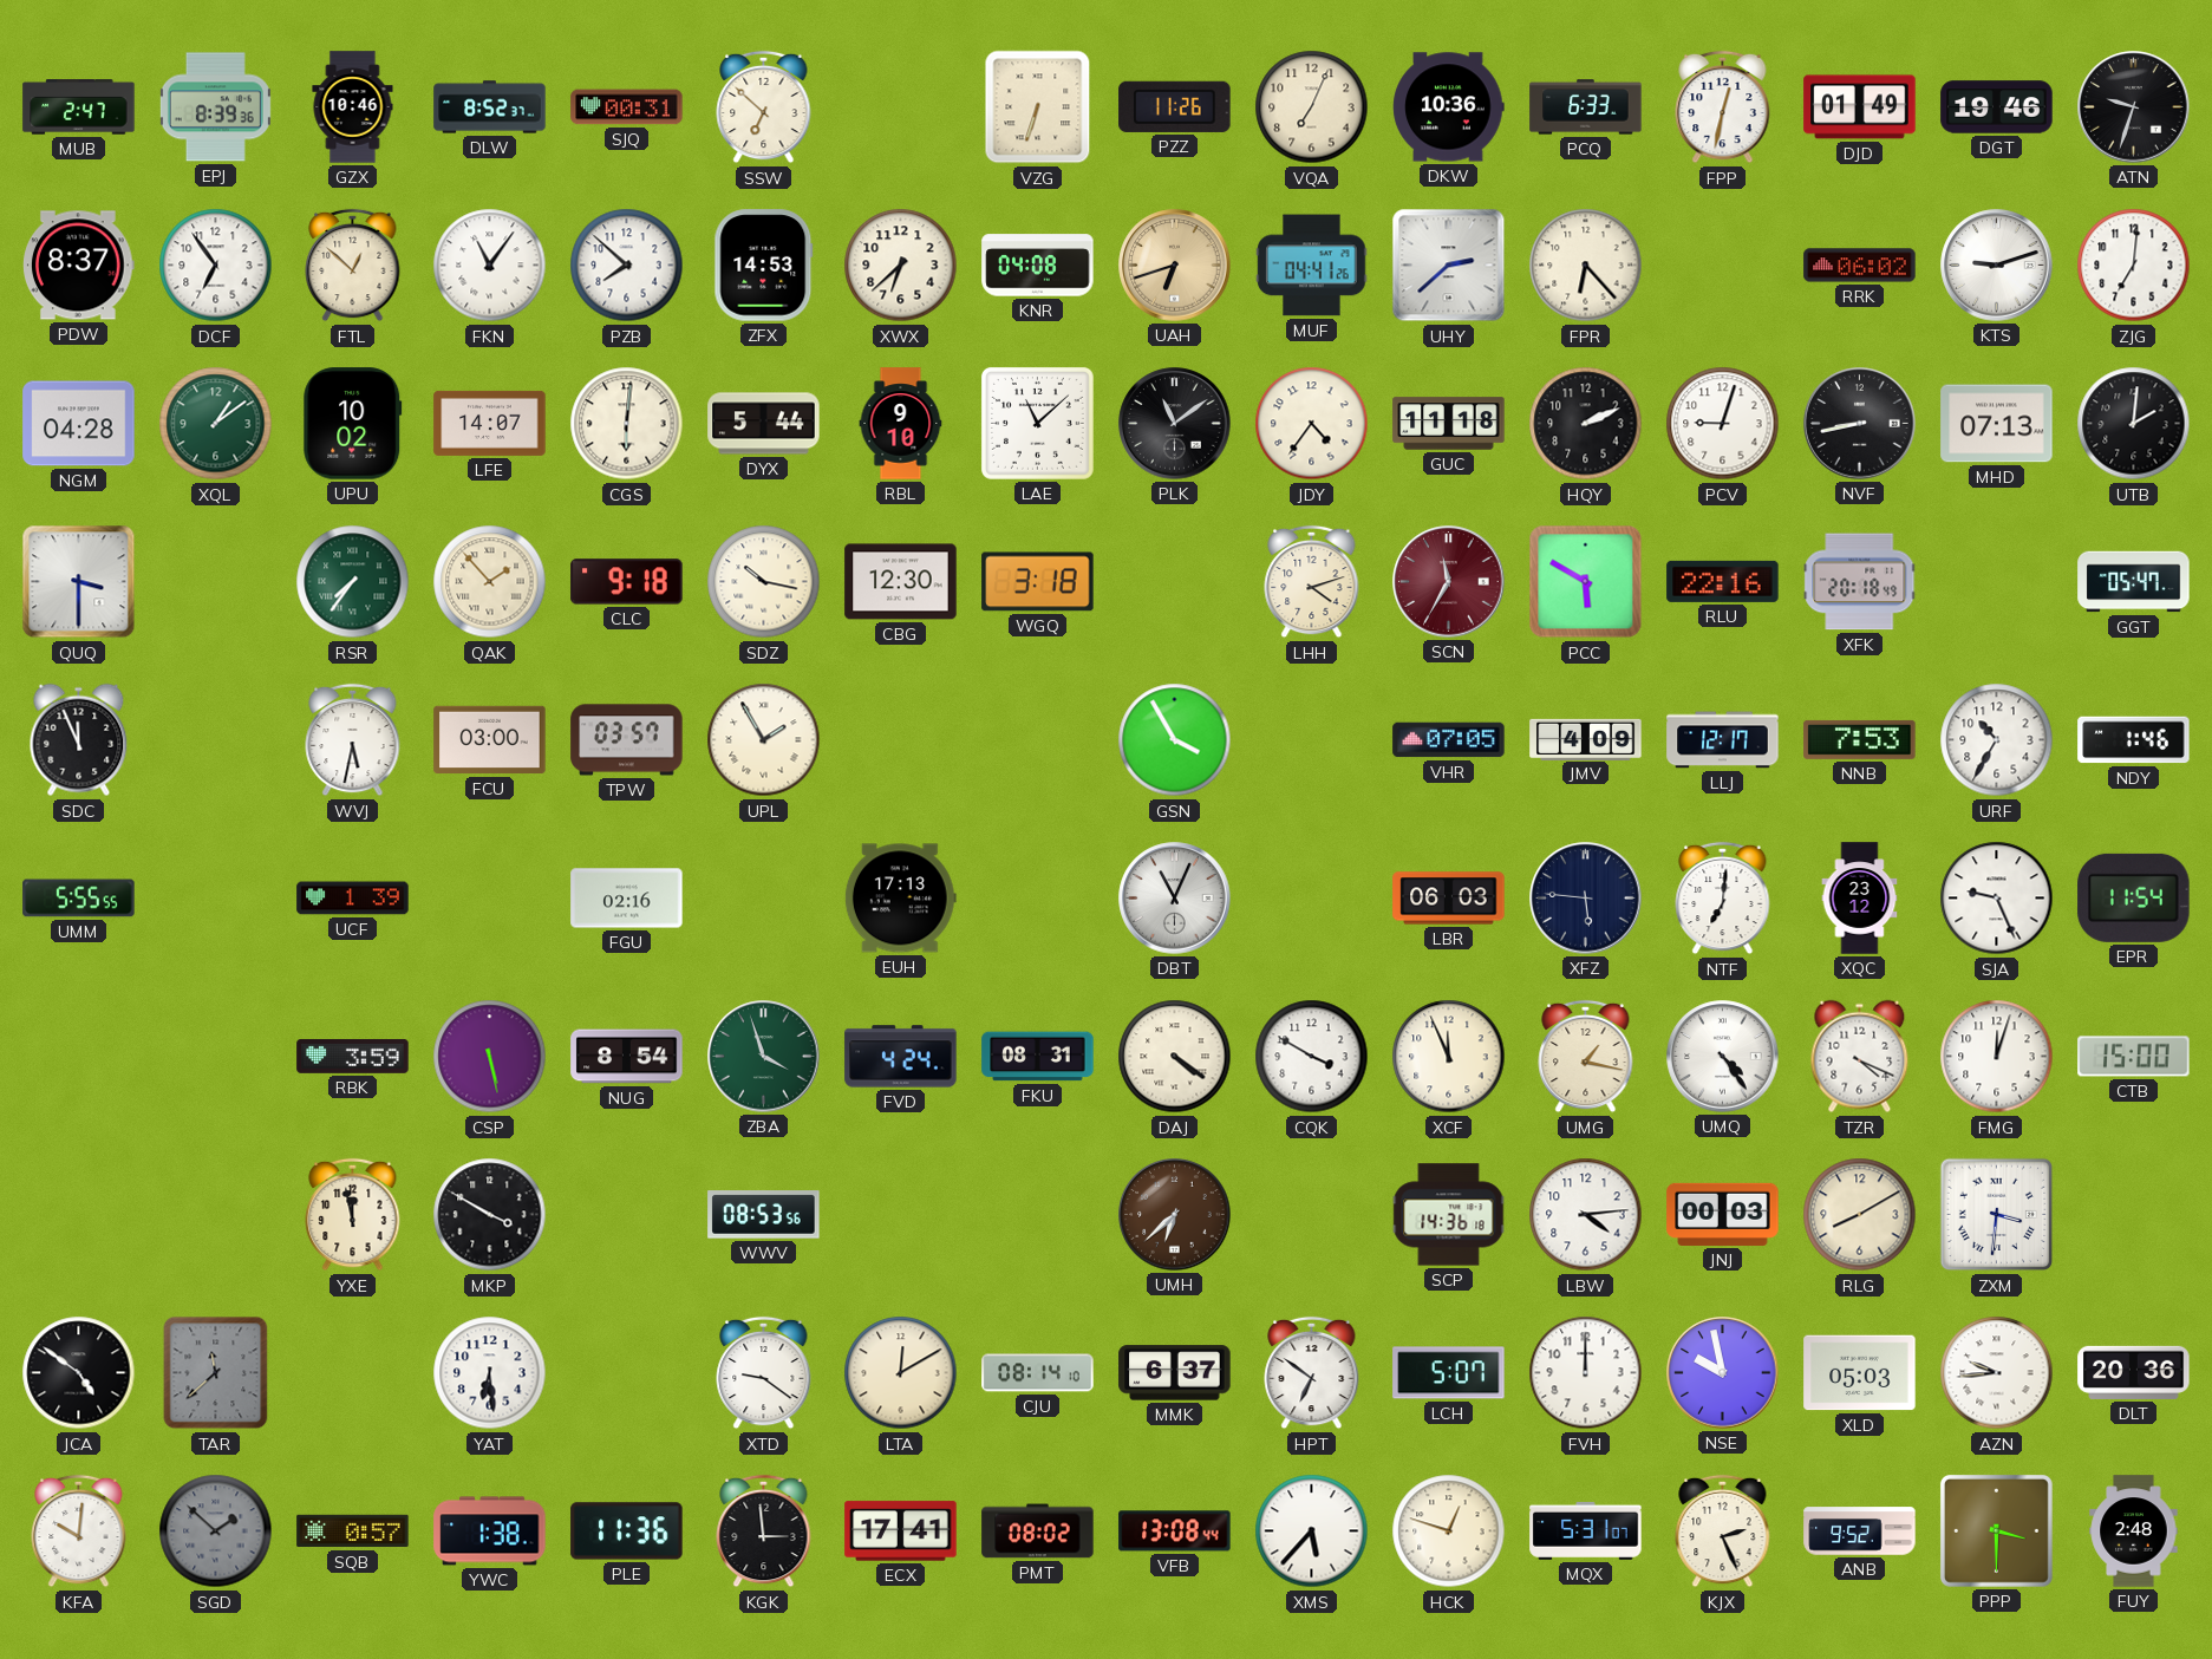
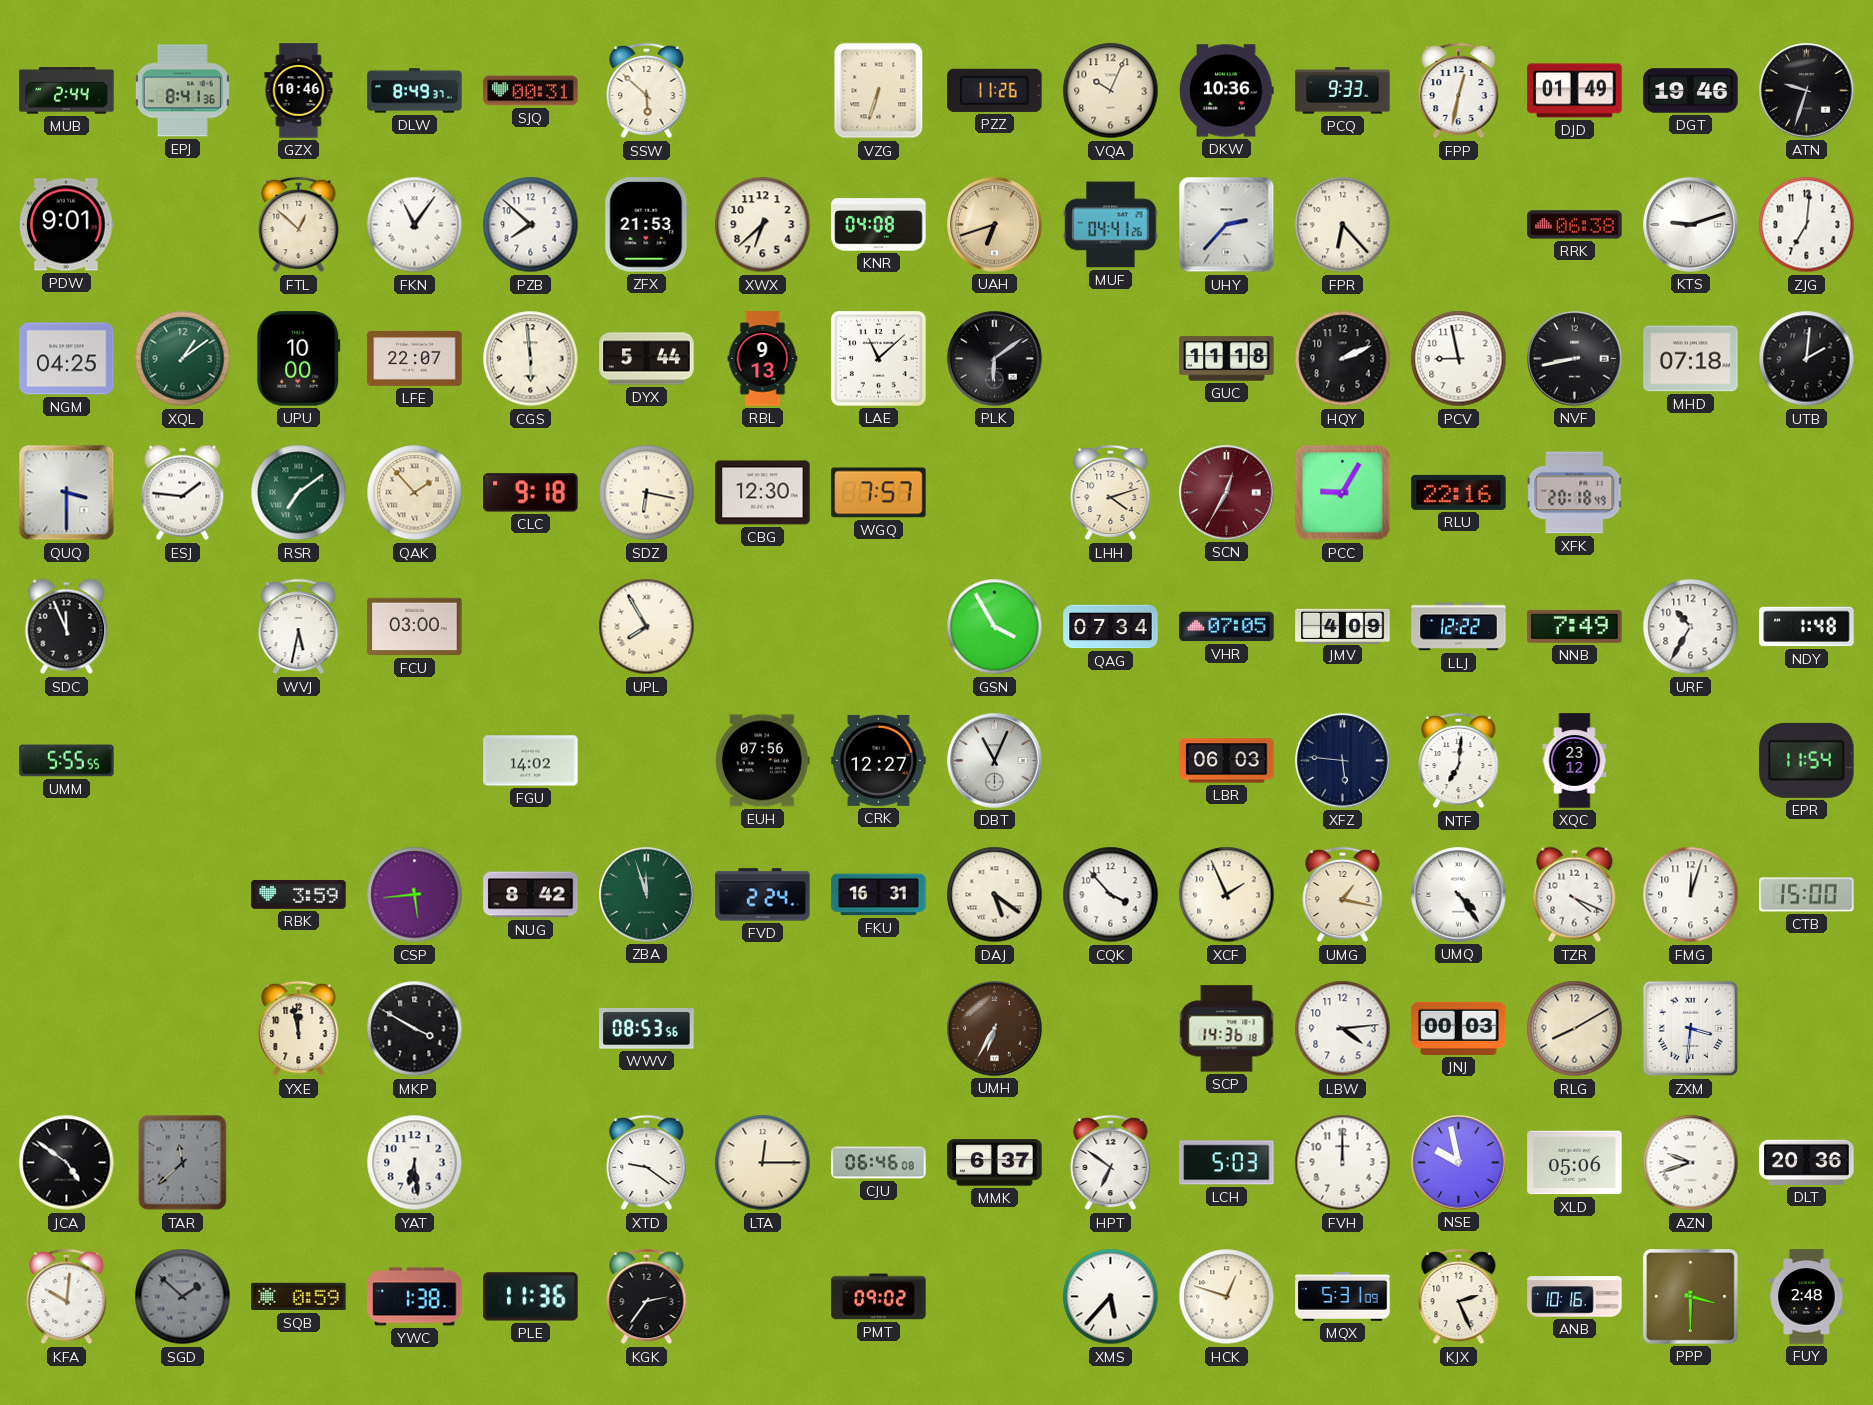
MUB: 2:47 -> 2:44 (67, 91)
EPJ: 8:39 -> 8:41 (182, 91)
DLW: 8:52 -> 8:49 (415, 91)
SSW: 6:52 -> 5:52 (647, 91)
VQA: 7:04 -> 10:04 (1111, 91)
PCQ: 6:33 -> 9:33 (1343, 91)
PDW: 8:37 -> 9:01 (67, 225)
DCF: 6:54 -> none (216, 266)
ZFX: 14:53 -> 21:53 (647, 225)
UHY: 2:38 -> 2:37 (1227, 225)
RRK: 06:02 -> 06:38 (1575, 225)
NGM: 04:28 -> 04:25 (67, 359)
UPU: 10:02 -> 10:00 (299, 359)
LFE: 14:07 -> 22:07 (415, 358)
CGS: 6:01 -> 5:59 (531, 359)
RBL: 9:10 -> 9:13 (763, 359)
PLK: 11:09 -> 6:09 (995, 359)
JDY: 4:36 -> none (1312, 424)
PCV: 9:03 -> 8:58 (1459, 359)
MHD: 07:13 -> 07:18 (1691, 359)
ESJ: none -> 1:46 (183, 493)
RSR: 7:36 -> 7:09 (299, 493)
SDZ: 10:17 -> 6:17 (647, 493)
WGQ: 3:18 -> 7:57 (879, 493)
SCN: 11:35 -> 12:35 (1227, 493)
PCC: 5:50 -> 9:05 (1343, 493)
GGT: 05:47 -> none (2134, 582)
TPW: 03:57 -> none (627, 740)
UPL: 1:55 -> 7:55 (647, 627)
QAG: none -> 07:34 (1111, 627)
LLJ: 12:17 -> 12:22 (1459, 627)
NNB: 7:53 -> 7:49 (1575, 626)
NDY: 1:46 -> 1:48 (1807, 627)
UCF: 1:39 -> none (353, 899)
FGU: 02:16 -> 14:02 (531, 761)
EUH: 17:13 -> 07:56 (762, 761)
CRK: none -> 12:27 (879, 760)
SJA: 9:26 -> none (1997, 899)
CSP: 5:28 -> 5:44 (415, 895)
NUG: 8:54 -> 8:42 (531, 895)
ZBA: 3:57 -> 11:57 (647, 895)
FVD: 4:24 -> 2:24 (763, 895)
FKU: 08:31 -> 16:31 (879, 895)
DAJ: 4:21 -> 5:21 (995, 895)
CQK: 3:50 -> 3:53 (1111, 895)
XCF: 11:56 -> 1:56 (1227, 895)
UMH: 6:38 -> 6:35 (995, 1029)
LTA: 12:10 -> 12:15 (763, 1163)
CJU: 08:14 -> 06:46 (879, 1163)
LCH: 5:07 -> 5:03 (1227, 1163)
XLD: 05:03 -> 05:06 (1575, 1163)
AZN: 9:44 -> 9:42 (1691, 1163)
SQB: 0:57 -> 0:59 (299, 1297)
KGK: 2:59 -> 2:36 (647, 1297)
ECX: 17:41 -> none (901, 1531)
PMT: 08:02 -> 09:02 (879, 1297)
VFB: 13:08 -> none (1175, 1531)
MQX: 5:31:07 -> 5:31:09 (1343, 1296)
ANB: 9:52 -> 10:16 (1575, 1297)
